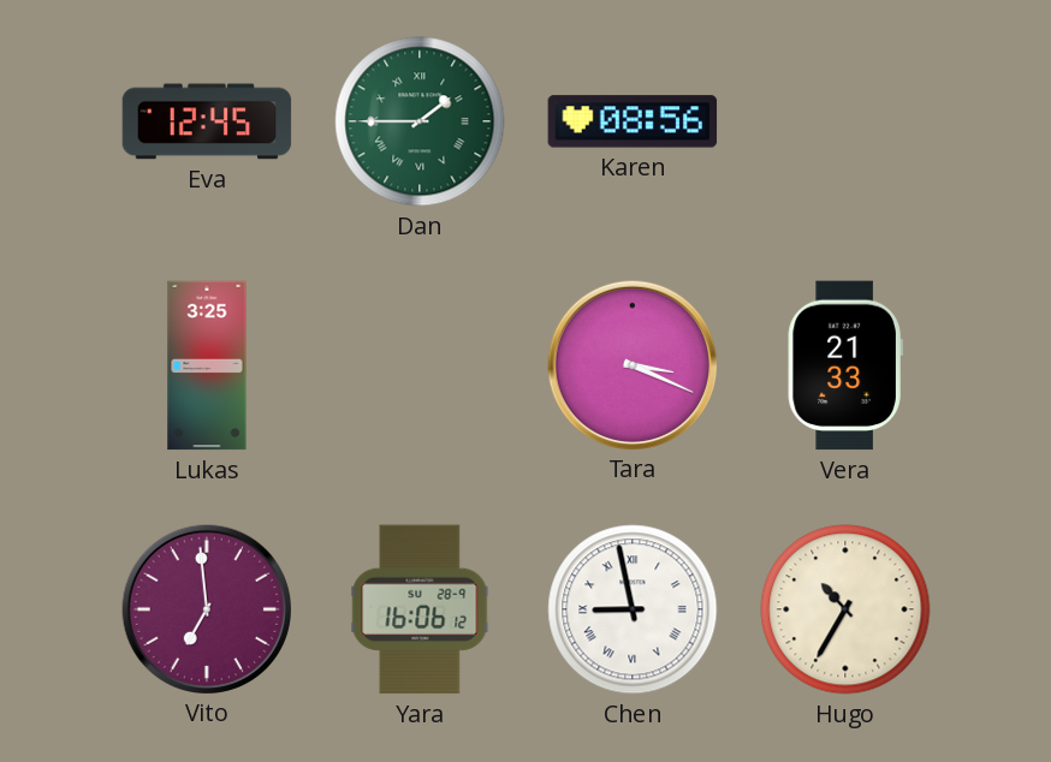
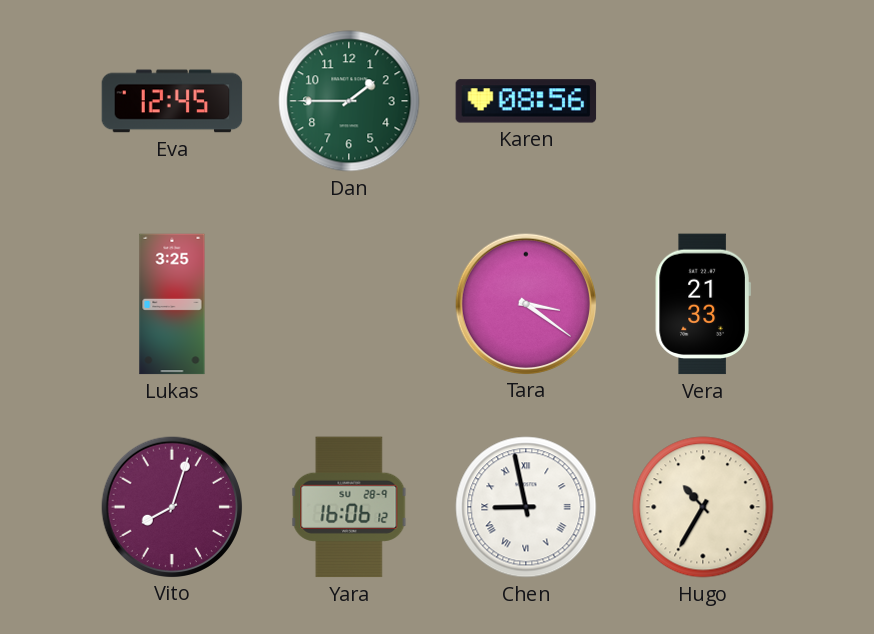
Dan numerals: Roman -> Arabic (349, 101)
Tara: 3:19 -> 3:21 (525, 303)
Vito: 6:59 -> 8:03 (171, 506)
